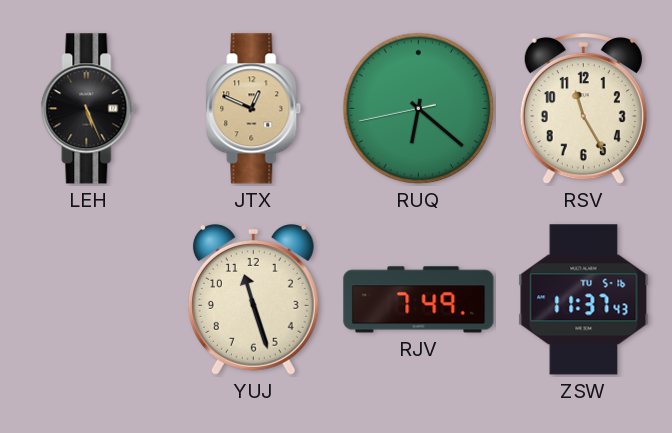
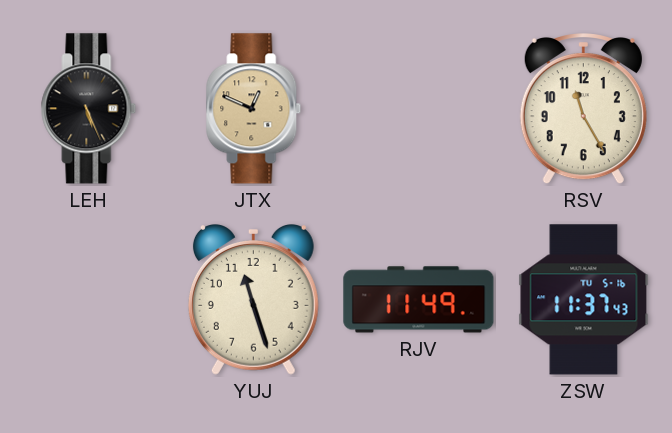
RUQ: 6:21 -> none (419, 109)
RJV: 7:49 -> 11:49 (419, 300)
